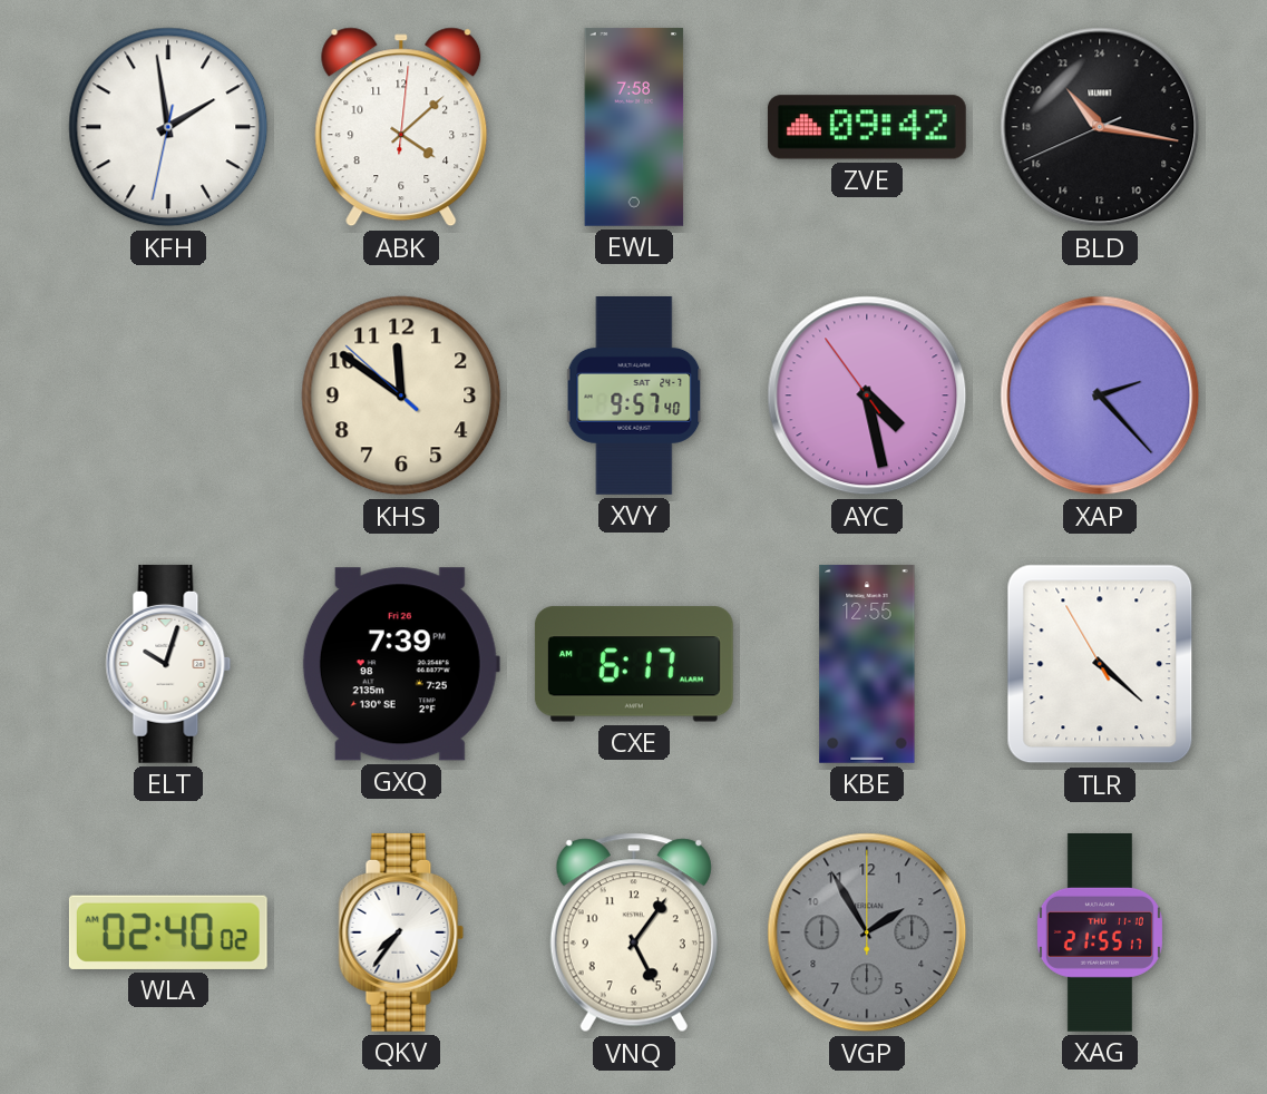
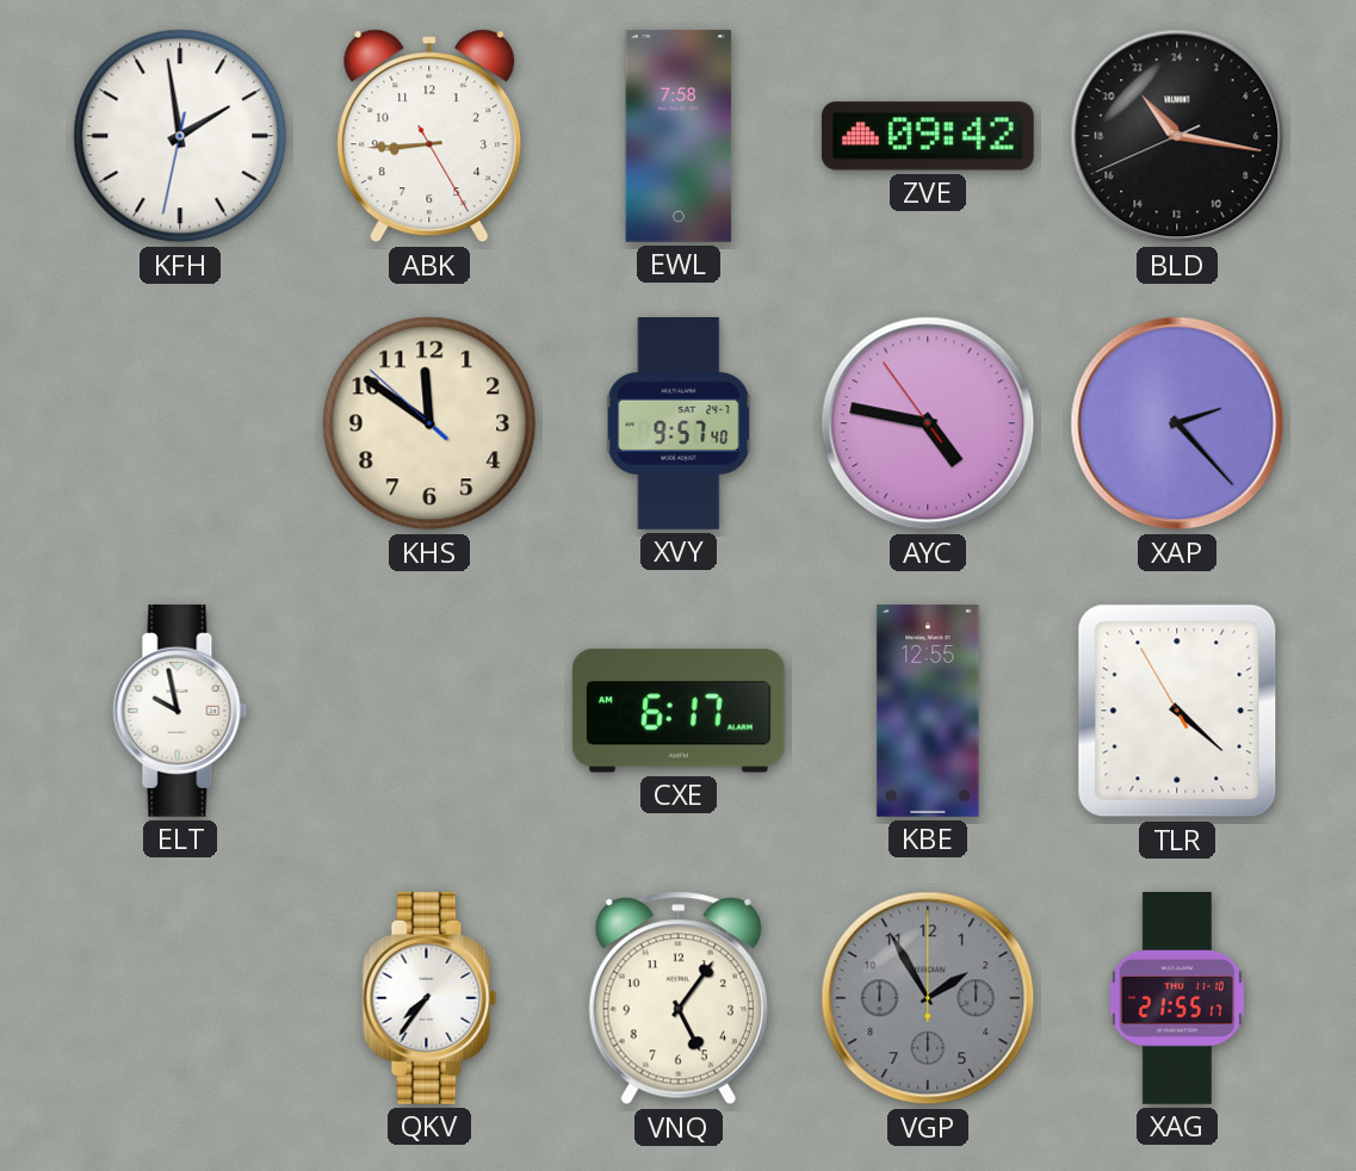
ABK: 4:08 -> 8:44 (429, 136)
AYC: 4:27 -> 4:46 (928, 423)
ELT: 10:03 -> 9:58 (180, 711)
GXQ: 7:39 -> none (401, 664)
WLA: 02:40 -> none (168, 932)
